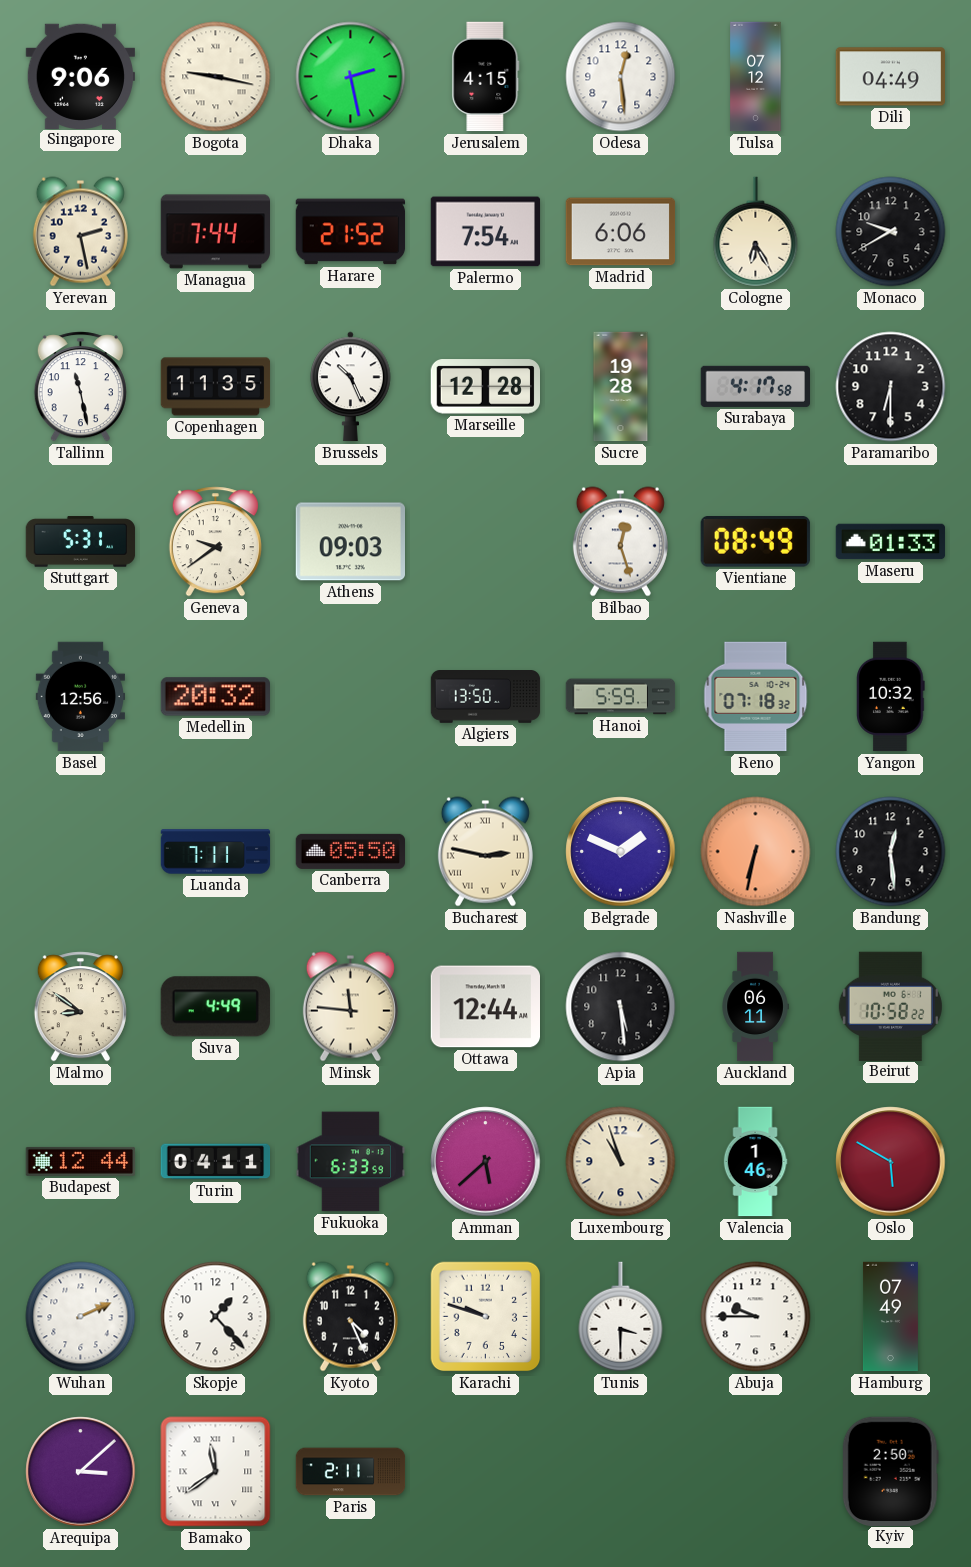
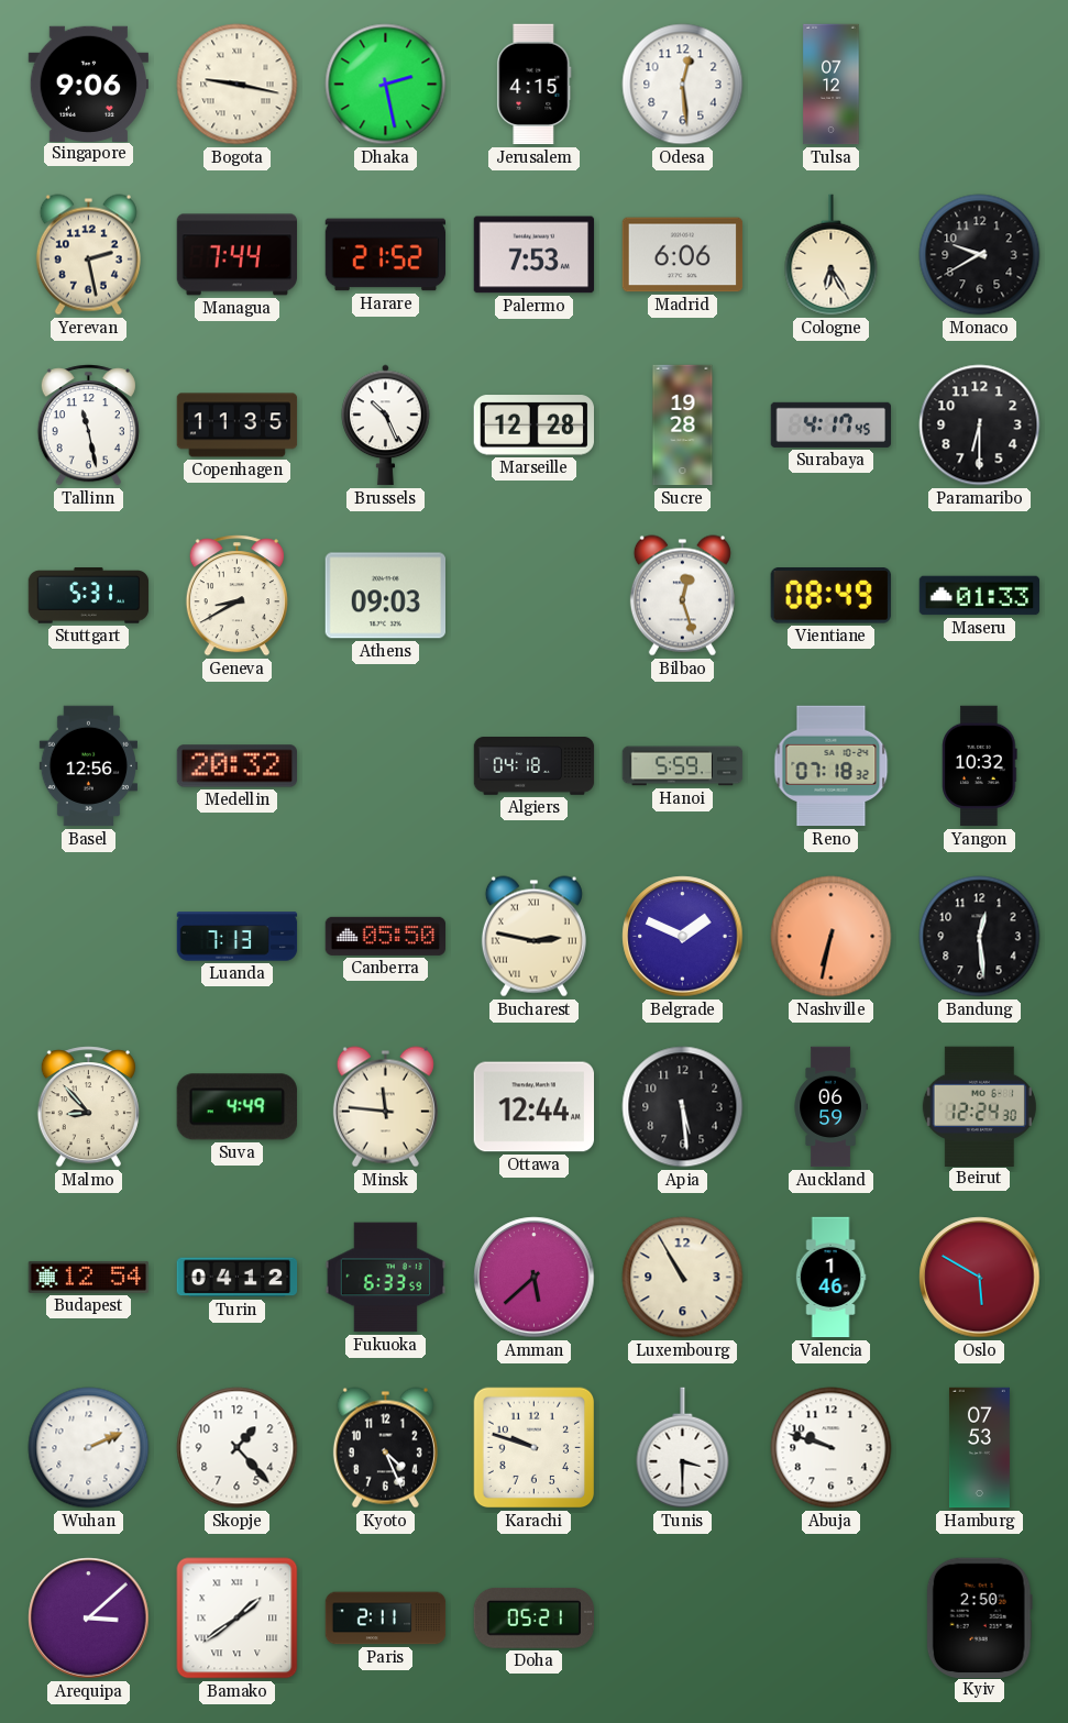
Dili: 04:49 -> none (891, 77)
Palermo: 7:54 -> 7:53 (535, 255)
Surabaya: 4:17:58 -> 4:17:45 (830, 424)
Geneva: 9:39 -> 8:40 (236, 596)
Algiers: 13:50 -> 04:18 (535, 766)
Luanda: 7:11 -> 7:13 (238, 937)
Malmo: 8:51 -> 8:53 (88, 1107)
Auckland: 06:11 -> 06:59 (830, 1107)
Beirut: 10:58 -> 12:24 (979, 1106)
Budapest: 12:44 -> 12:54 (89, 1277)
Turin: 04:11 -> 04:12 (238, 1278)
Luxembourg: 10:57 -> 10:55 (683, 1278)
Abuja: 9:45 -> 9:48 (832, 1448)
Hamburg: 07:49 -> 07:53 (979, 1448)
Bamako: 11:39 -> 1:39 (238, 1619)
Doha: none -> 05:21 (533, 1617)
